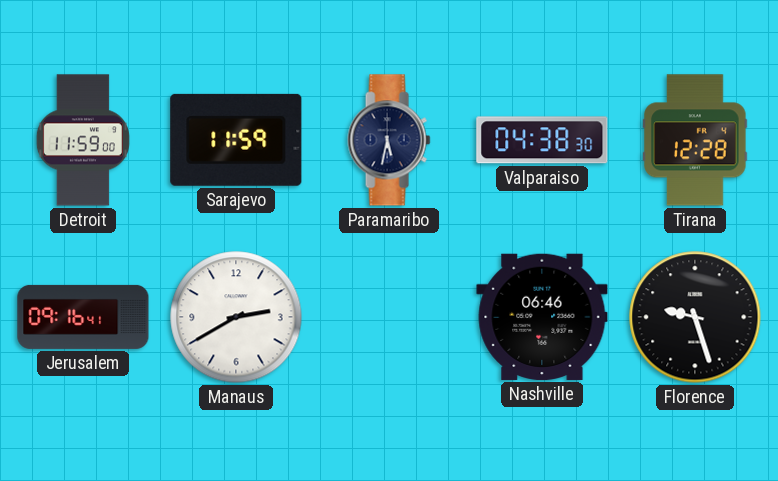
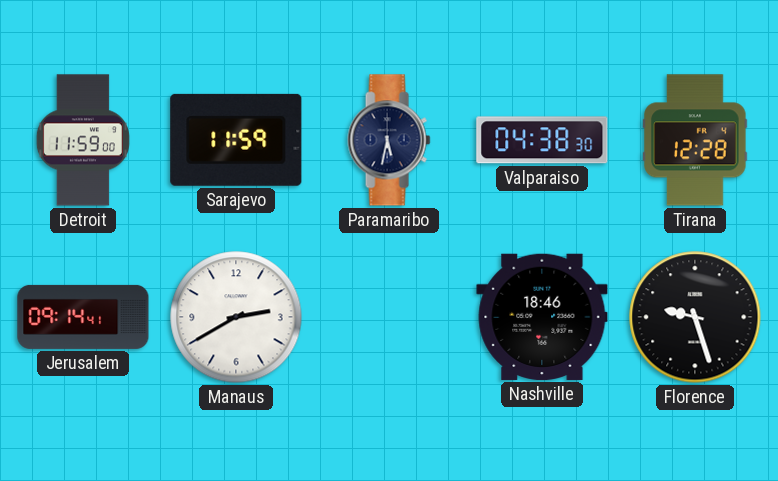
Jerusalem: 09:16 -> 09:14 (83, 317)
Nashville: 06:46 -> 18:46 (542, 317)
